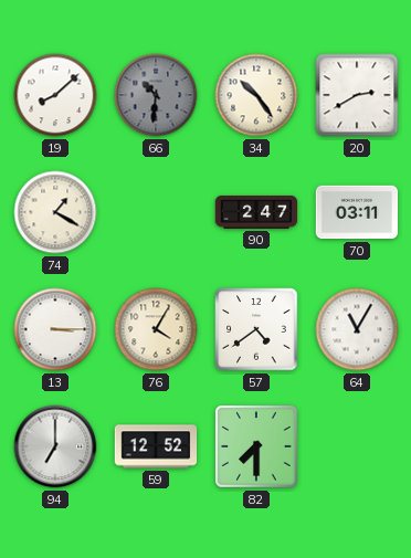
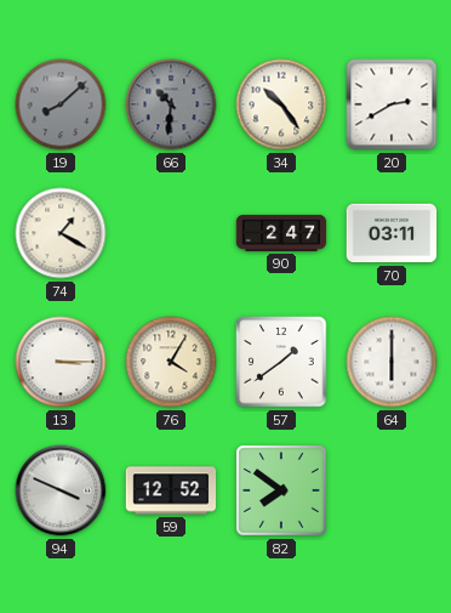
19 dial: white -> grey (61, 104)
57: 4:39 -> 1:39 (281, 362)
64: 11:05 -> 6:00 (392, 362)
94: 7:00 -> 3:49 (61, 490)
82: 7:30 -> 7:51 (281, 490)
